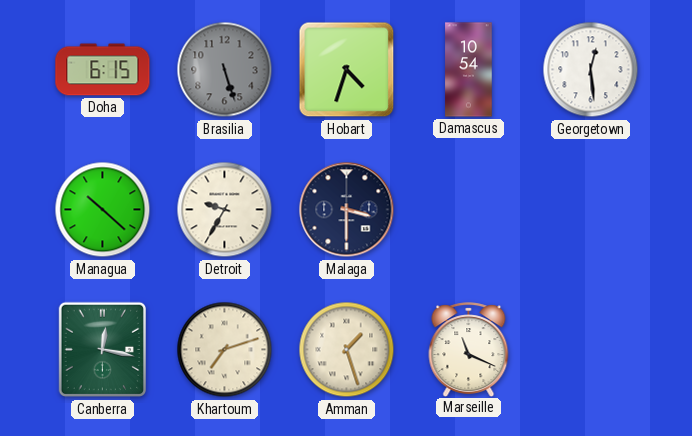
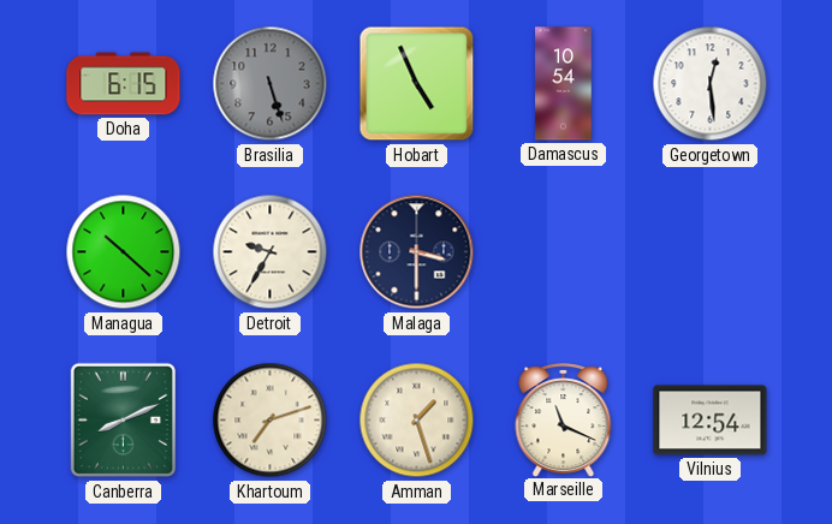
Hobart: 4:33 -> 4:56 (417, 84)
Canberra: 12:17 -> 8:11 (123, 421)
Vilnius: none -> 12:54 (711, 421)
